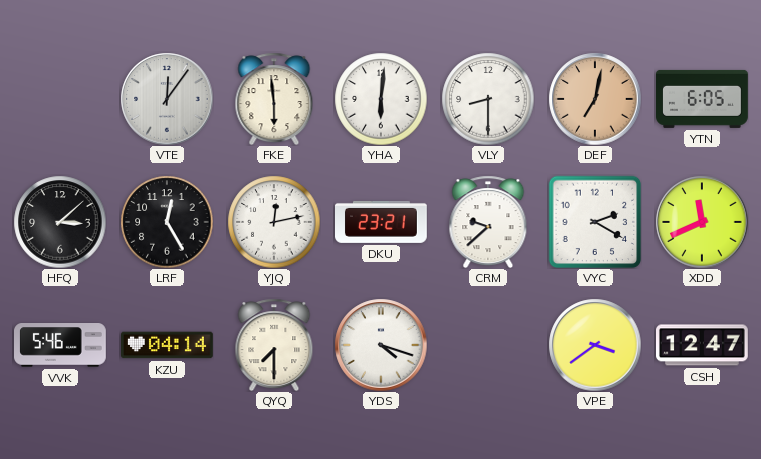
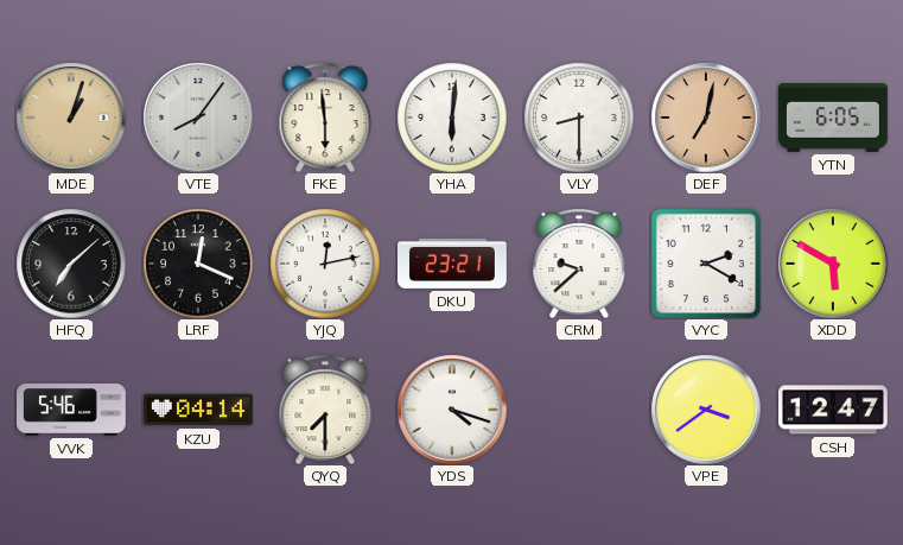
MDE: none -> 1:03 (71, 118)
VTE: 12:06 -> 8:06 (198, 118)
HFQ: 3:08 -> 7:08 (71, 264)
LRF: 12:25 -> 12:19 (198, 264)
XDD: 11:41 -> 5:50 (833, 264)
